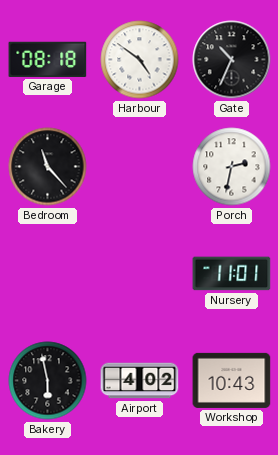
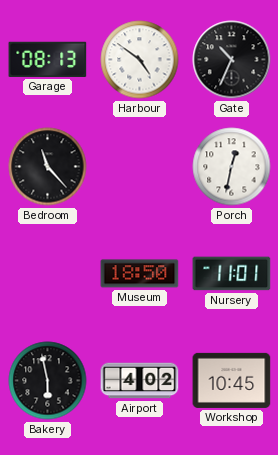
Garage: 08:18 -> 08:13 (48, 59)
Porch: 2:32 -> 12:32 (232, 167)
Museum: none -> 18:50 (140, 274)
Workshop: 10:43 -> 10:45 (232, 380)
